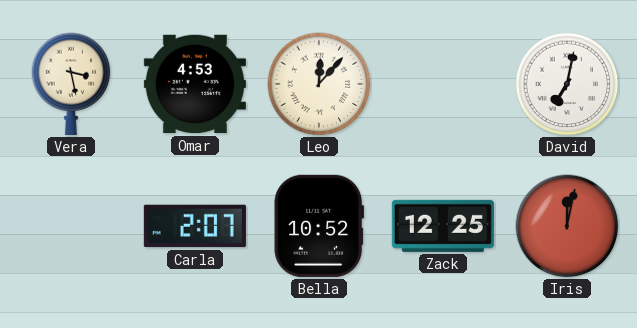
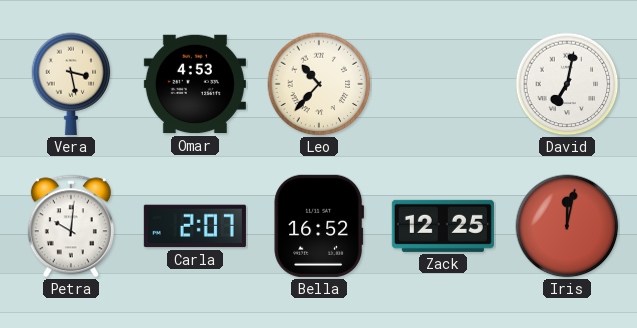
Leo: 12:07 -> 10:37 (319, 84)
Petra: none -> 10:01 (71, 226)
Bella: 10:52 -> 16:52 (319, 226)
